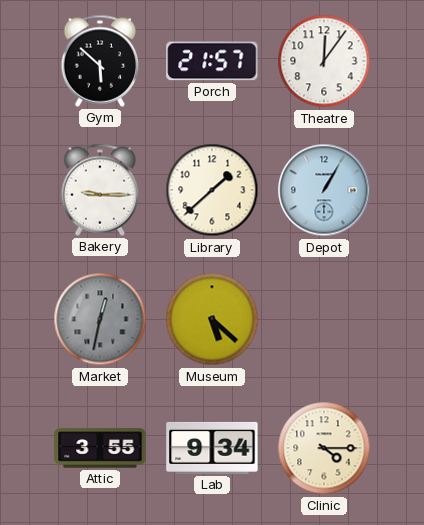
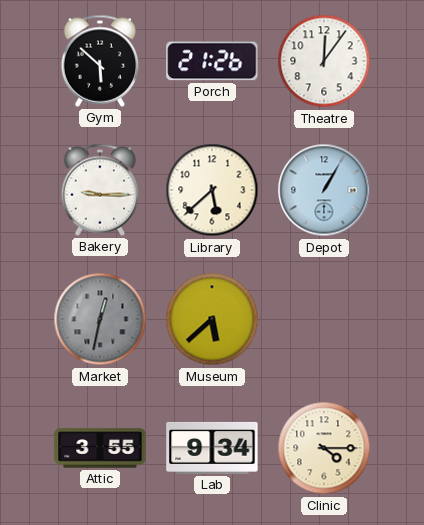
Porch: 21:57 -> 21:26 (212, 61)
Library: 1:38 -> 5:38 (212, 190)
Museum: 5:22 -> 5:38 (212, 319)
